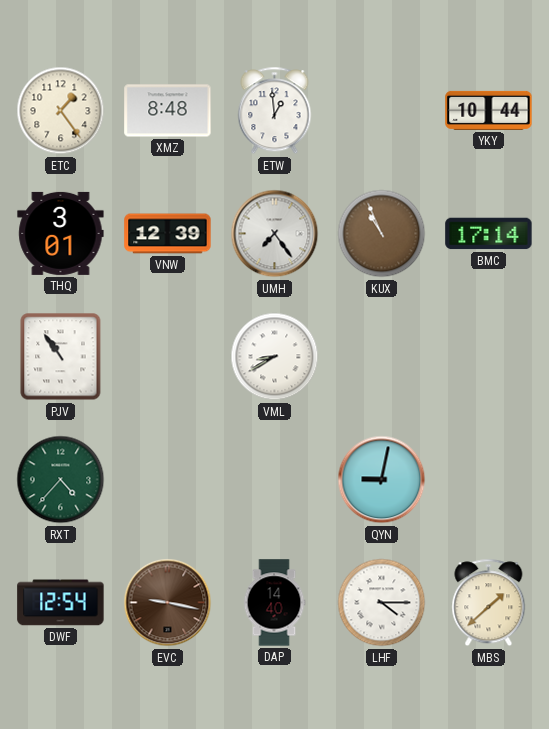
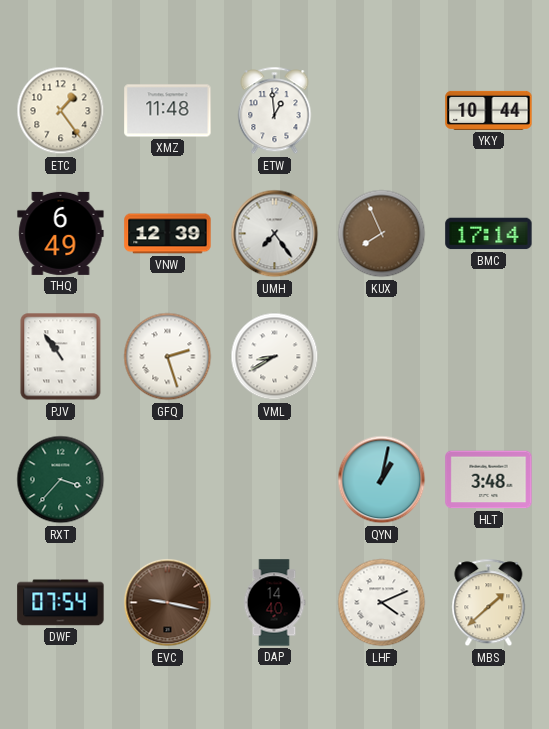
XMZ: 8:48 -> 11:48 (168, 111)
THQ: 3:01 -> 6:49 (61, 233)
KUX: 10:56 -> 7:56 (382, 234)
GFQ: none -> 2:27 (168, 357)
RXT: 4:37 -> 3:37 (61, 480)
QYN: 9:02 -> 1:02 (382, 480)
HLT: none -> 3:48 (489, 480)
DWF: 12:54 -> 07:54 (61, 603)
LHF: 4:15 -> 4:11 (382, 603)
